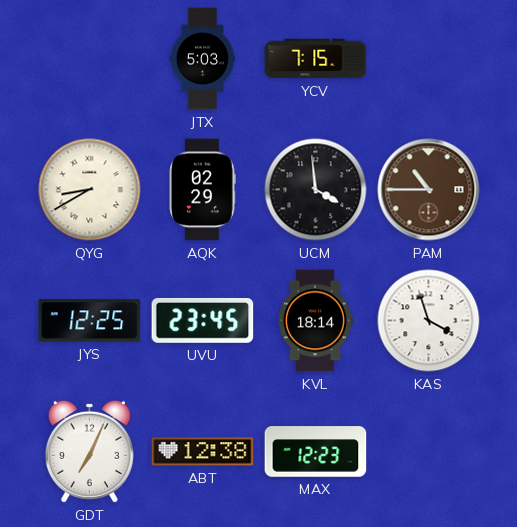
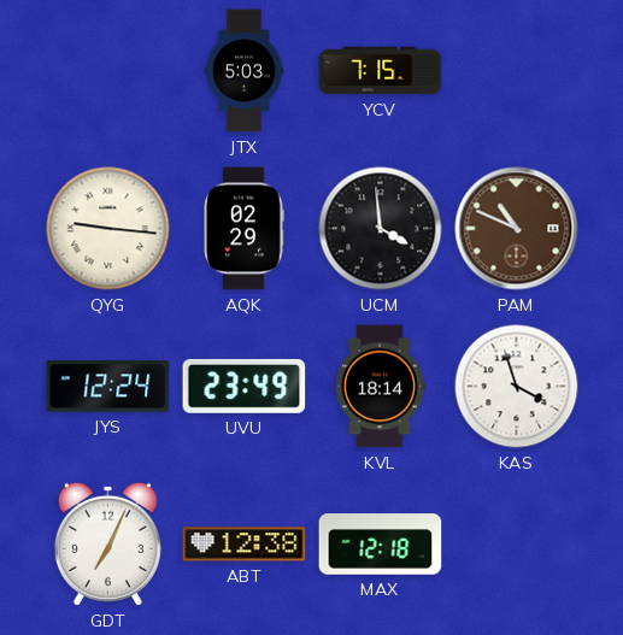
QYG: 8:40 -> 9:16 (108, 229)
PAM: 10:45 -> 10:49 (517, 229)
JYS: 12:25 -> 12:24 (108, 387)
UVU: 23:45 -> 23:49 (245, 386)
MAX: 12:23 -> 12:18 (381, 545)
